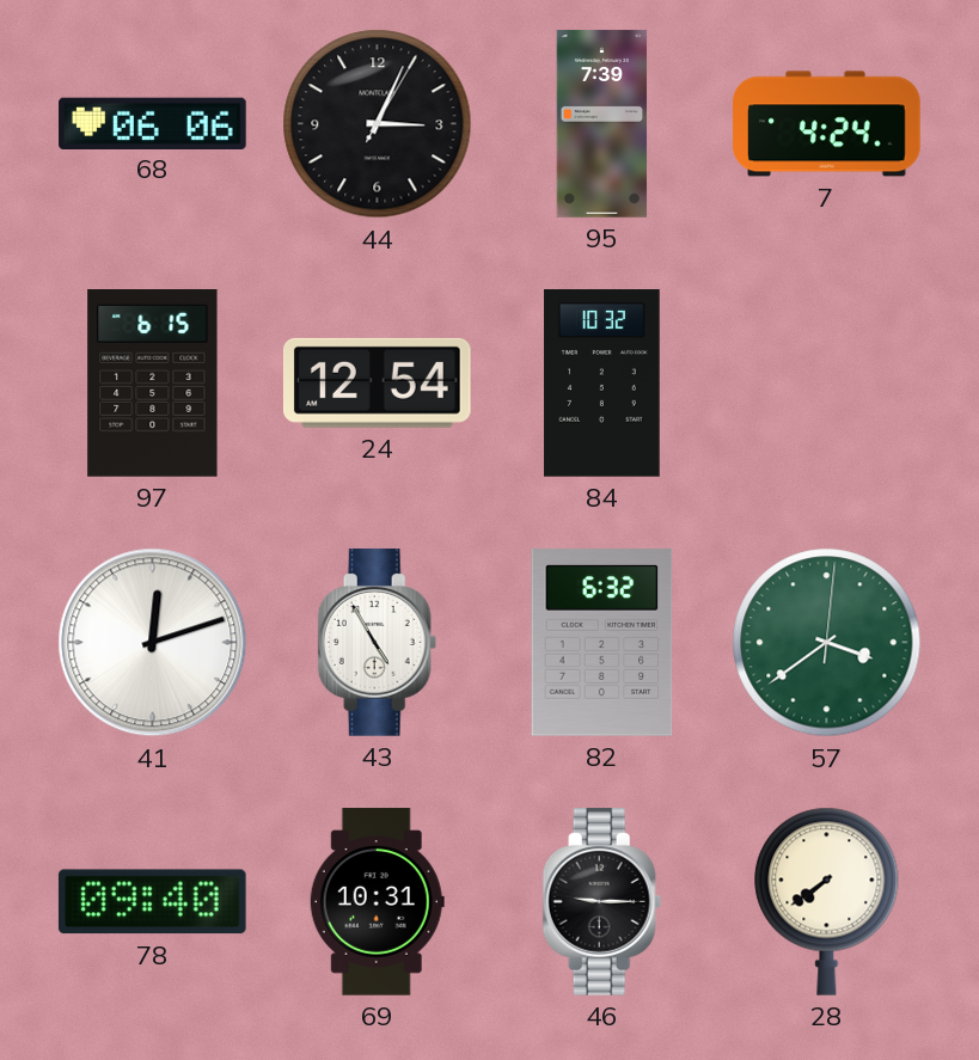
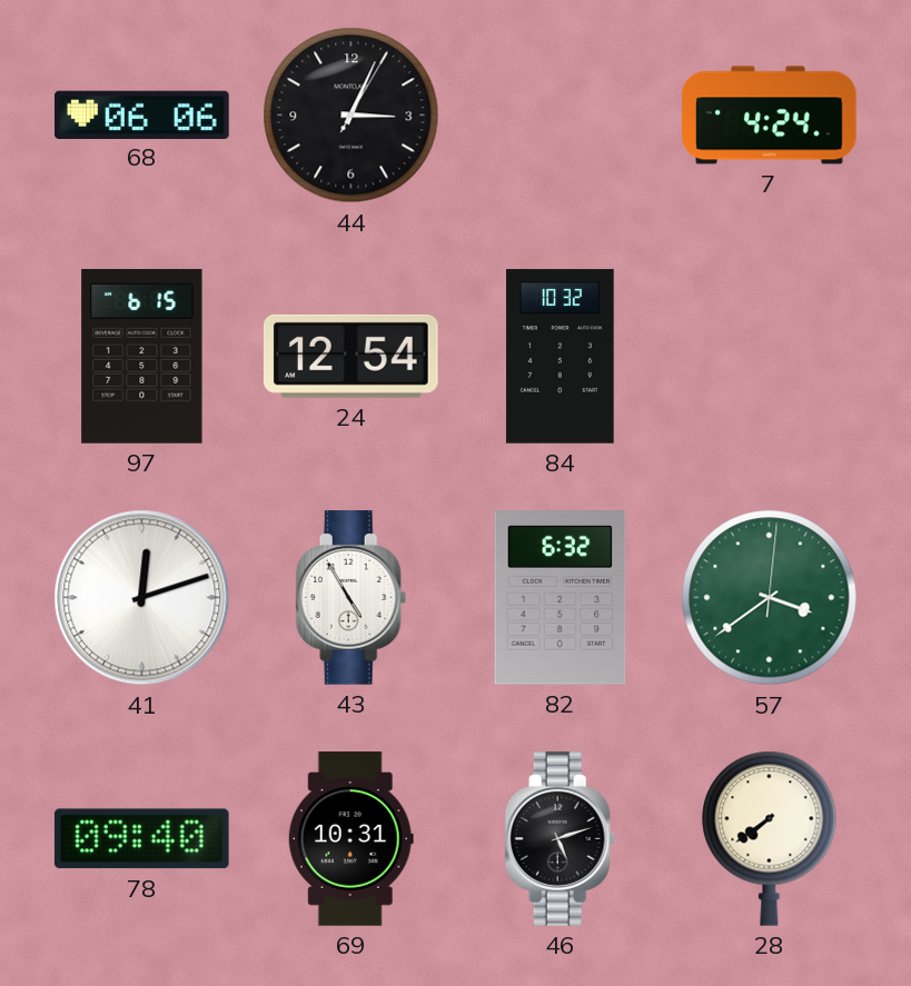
95: 7:39 -> none (602, 124)
46: 9:15 -> 5:12 (561, 839)
